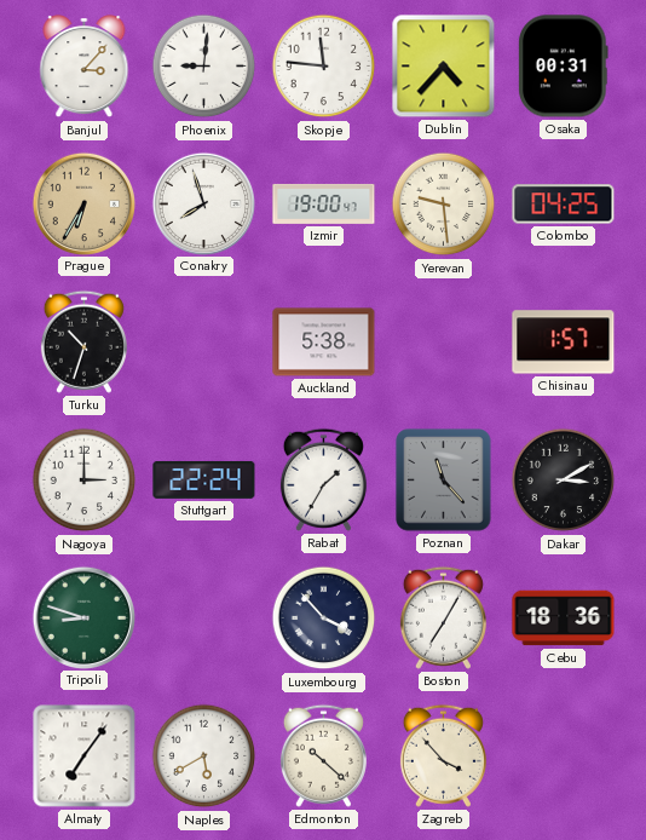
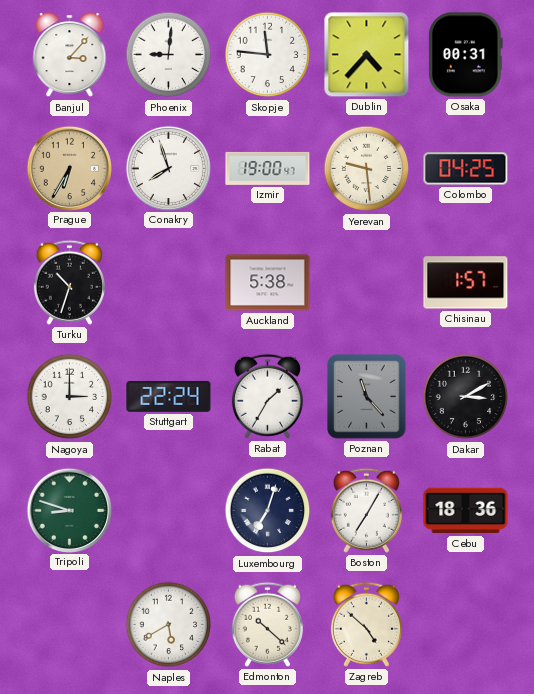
Luxembourg: 3:53 -> 7:03 (268, 511)
Almaty: 7:06 -> none (85, 756)
Zagreb: 3:53 -> 4:52 (366, 624)
